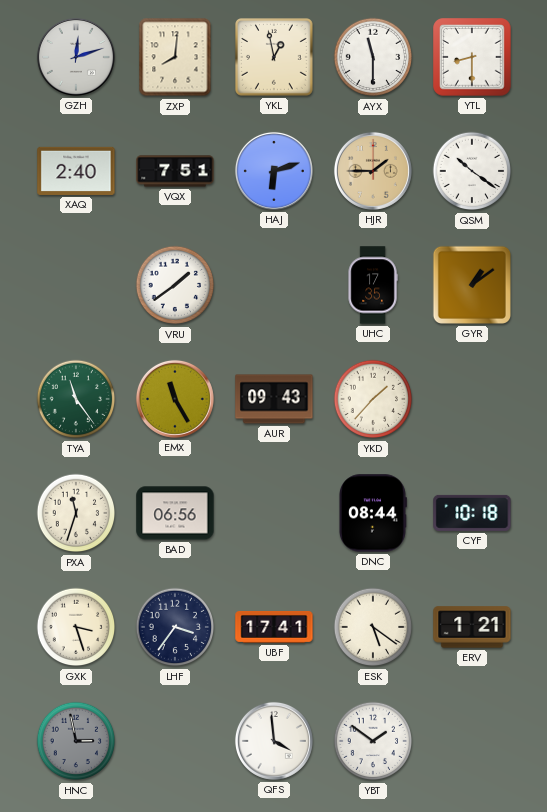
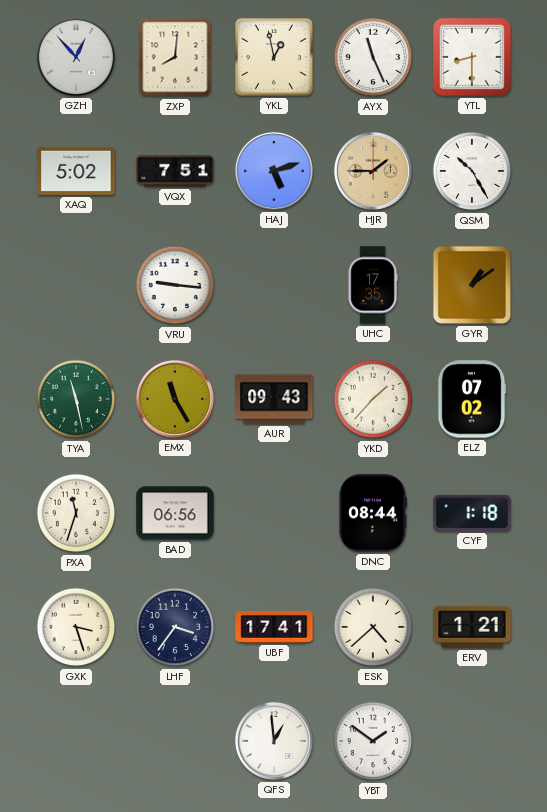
GZH: 12:12 -> 12:53 (76, 57)
AYX: 11:30 -> 11:26 (373, 57)
XAQ: 2:40 -> 5:02 (76, 171)
HAJ: 6:12 -> 5:12 (274, 171)
QSM: 10:21 -> 10:25 (472, 171)
VRU: 1:39 -> 9:16 (175, 285)
TYA: 11:24 -> 11:28 (76, 399)
ELZ: none -> 07:02 (472, 399)
CYF: 10:18 -> 1:18 (472, 513)
ESK: 5:21 -> 4:38 (373, 627)
HNC: 2:58 -> none (76, 741)
QFS: 3:59 -> 12:59 (274, 741)
